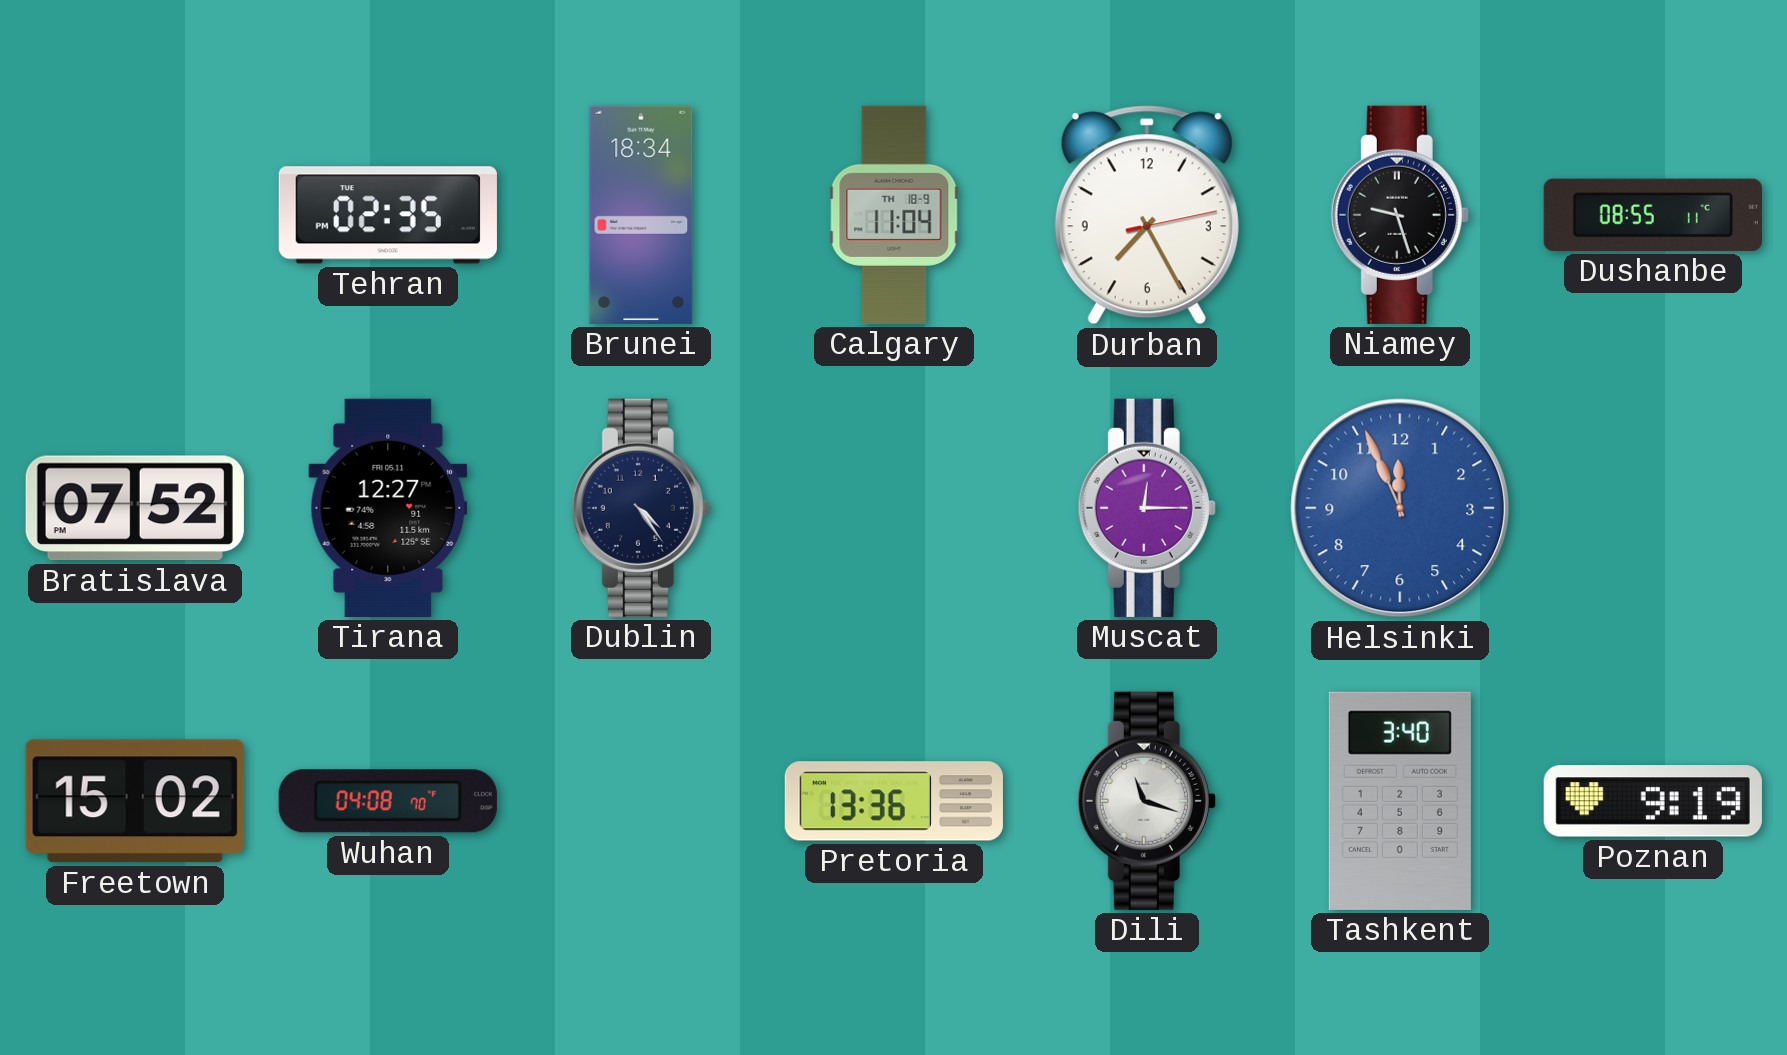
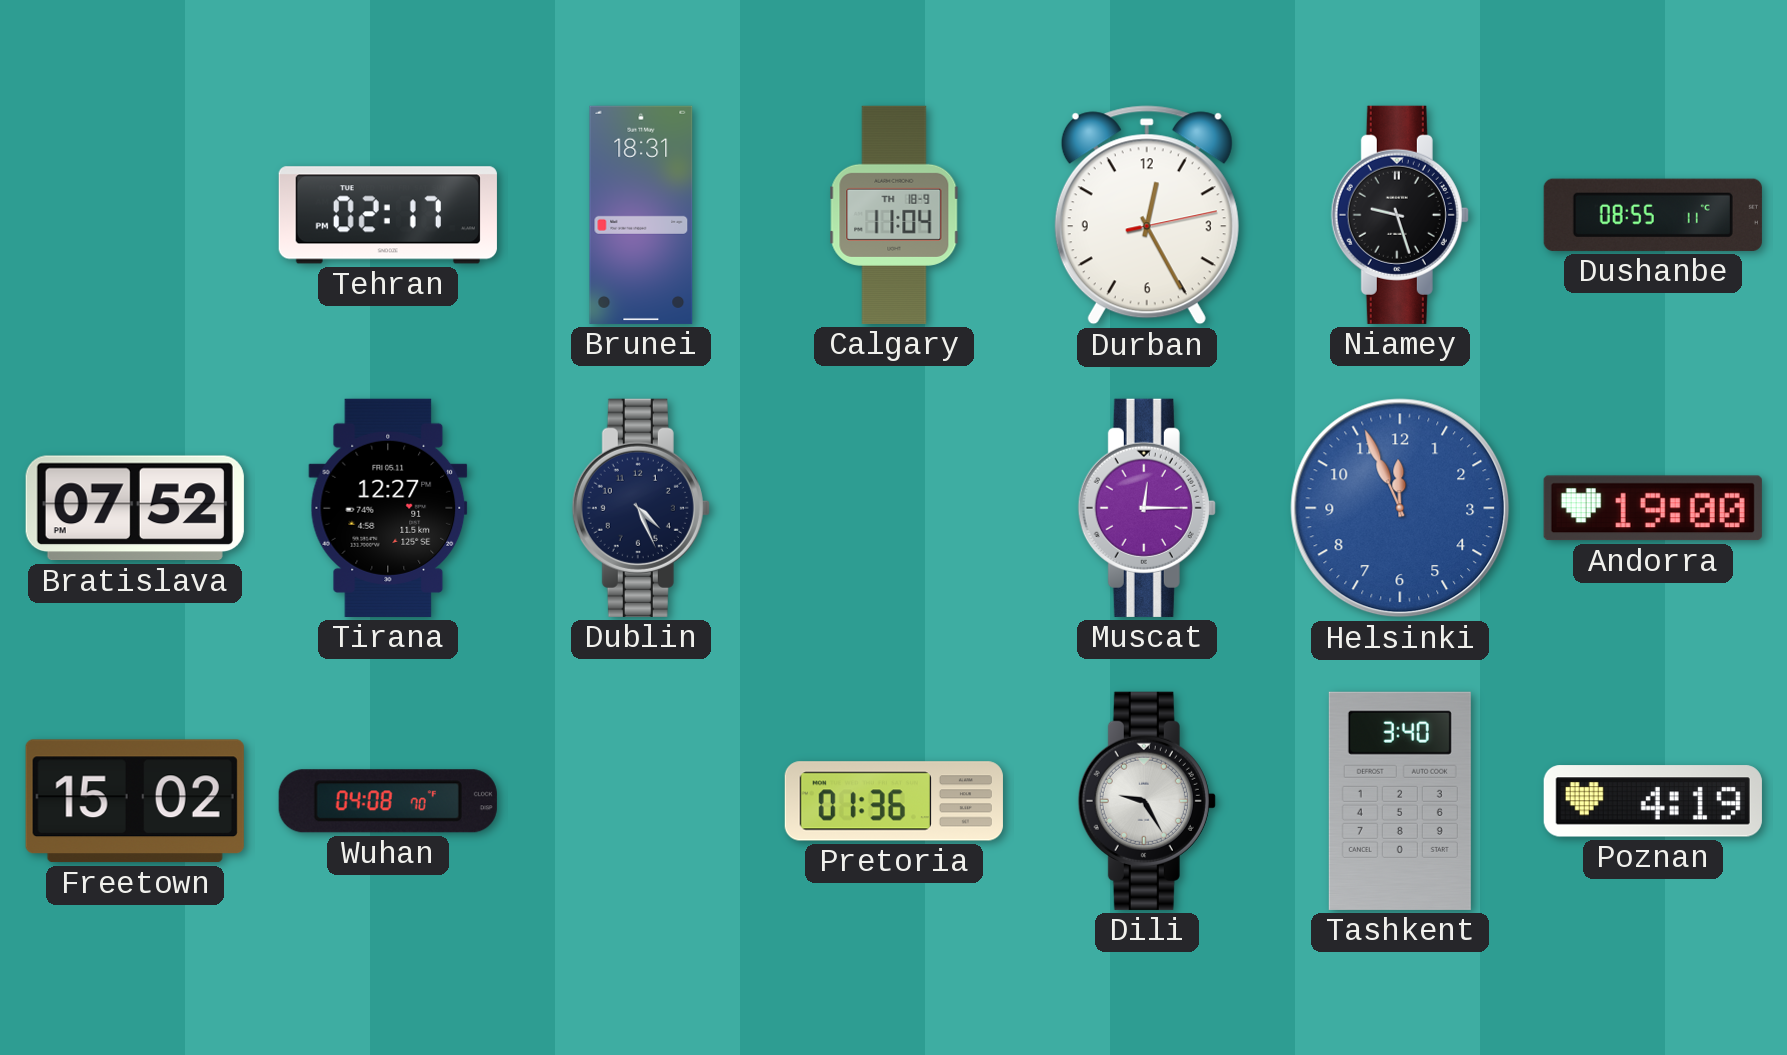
Tehran: 02:35 -> 02:17 (388, 215)
Brunei: 18:34 -> 18:31 (641, 215)
Durban: 7:25 -> 12:25 (1147, 215)
Dublin: 4:24 -> 4:26 (641, 508)
Andorra: none -> 19:00 (1653, 508)
Pretoria: 13:36 -> 01:36 (894, 801)
Dili: 11:18 -> 9:25 (1147, 801)
Poznan: 9:19 -> 4:19 (1653, 801)
